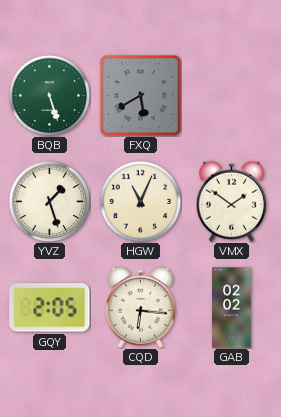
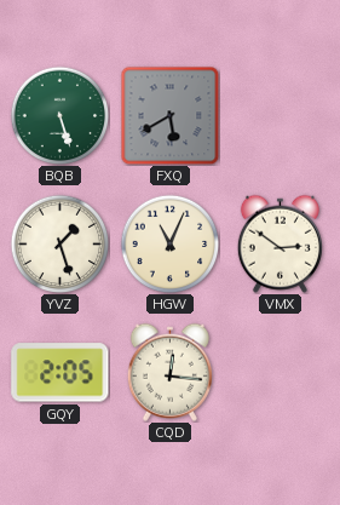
VMX: 1:51 -> 2:51 (280, 243)
CQD: 6:16 -> 12:16 (169, 372)
GAB: 02:02 -> none (232, 308)
